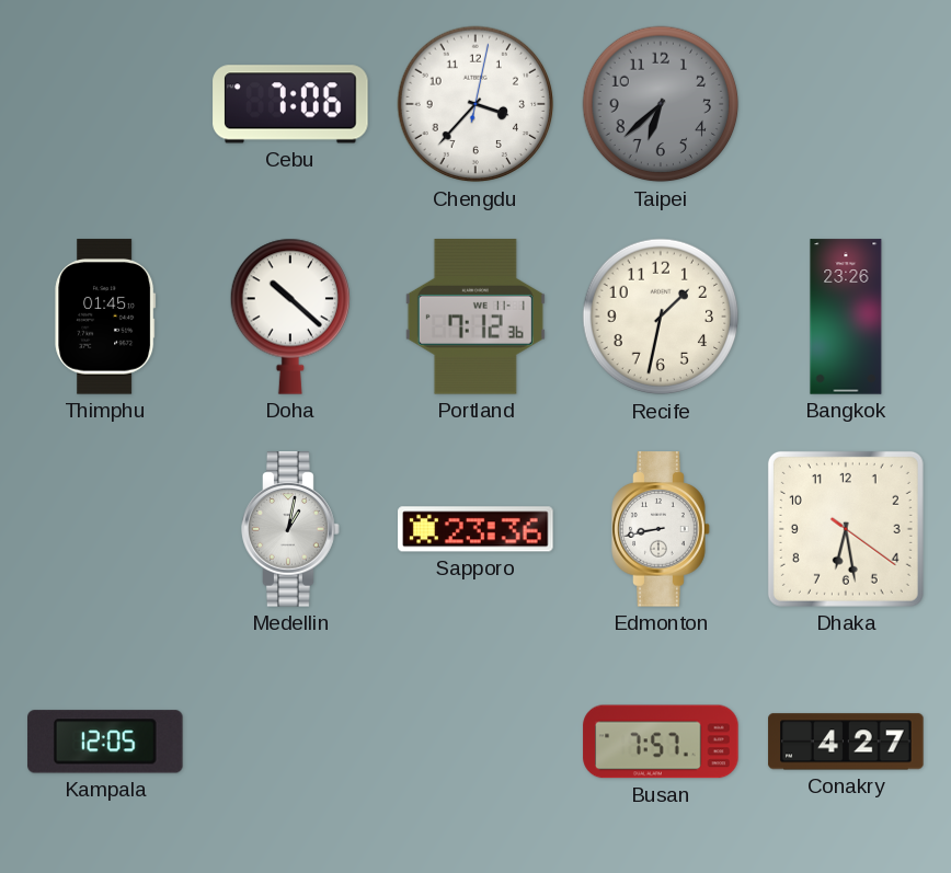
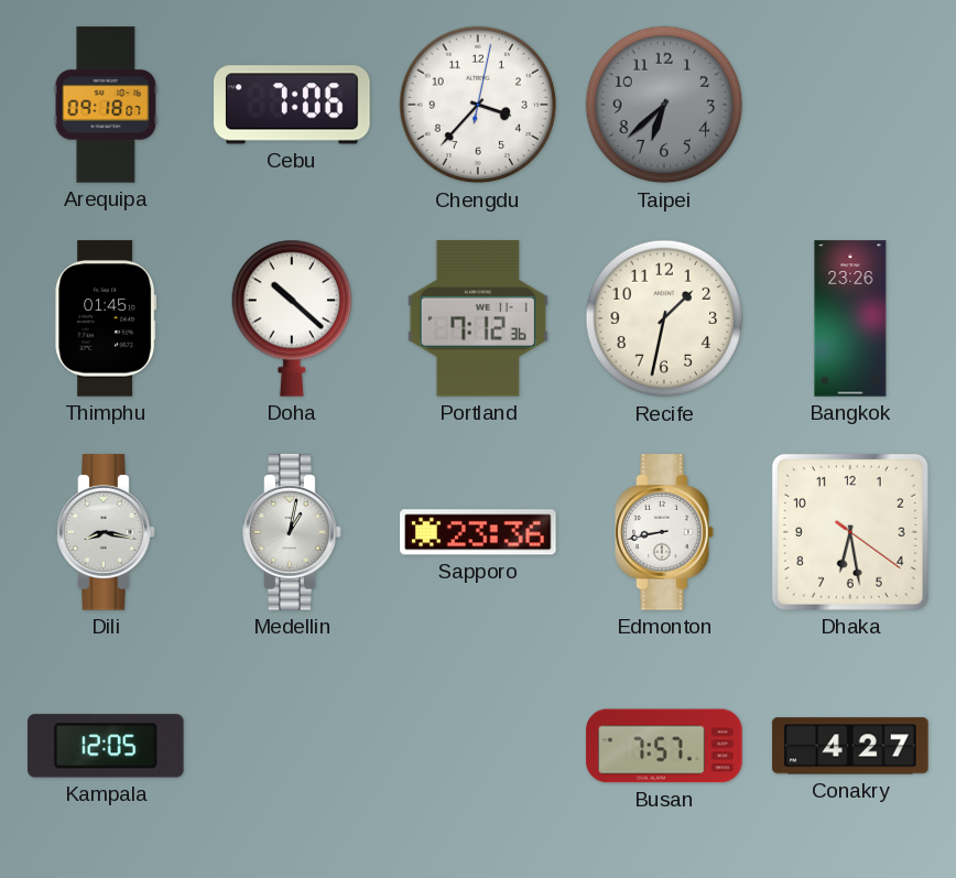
Arequipa: none -> 09:18 (106, 105)
Dili: none -> 8:17 (106, 532)
